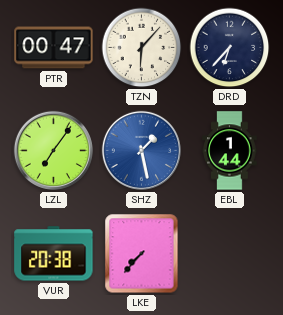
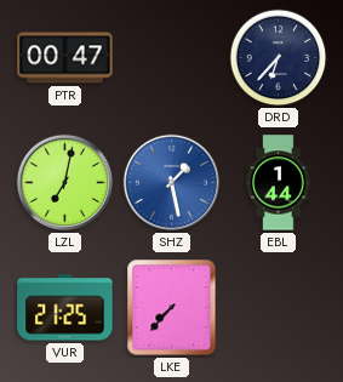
TZN: 6:07 -> none (142, 48)
LZL: 7:06 -> 7:02 (64, 182)
VUR: 20:38 -> 21:25 (65, 308)
